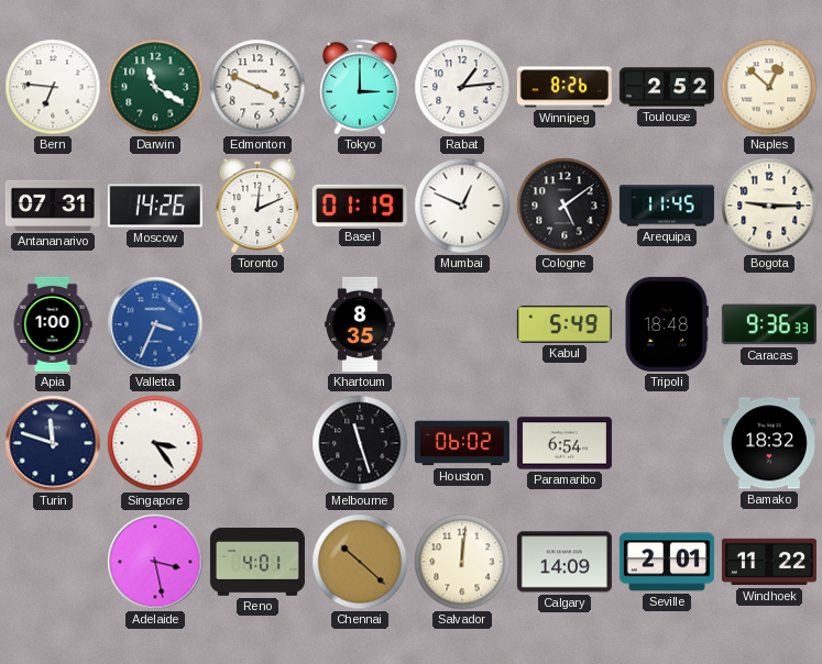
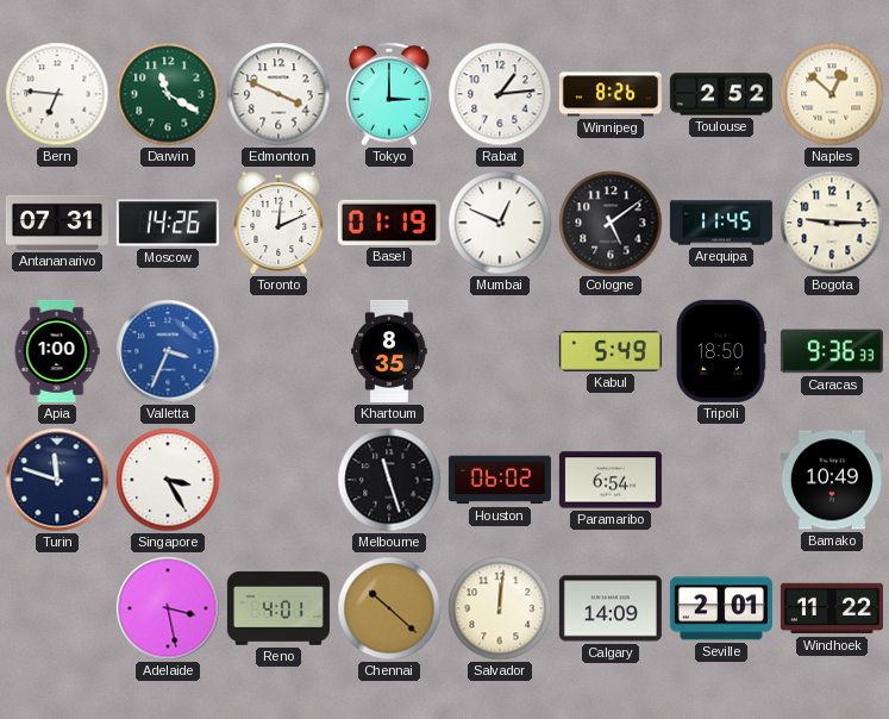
Tripoli: 18:48 -> 18:50 (721, 351)
Singapore: 3:24 -> 3:25 (168, 480)
Bamako: 18:32 -> 10:49 (832, 480)
